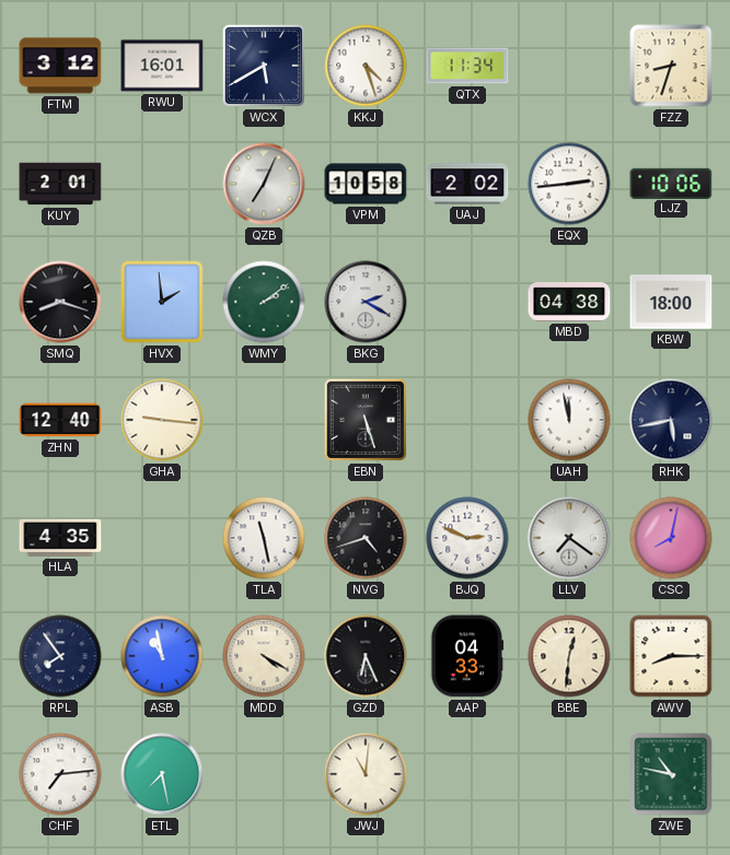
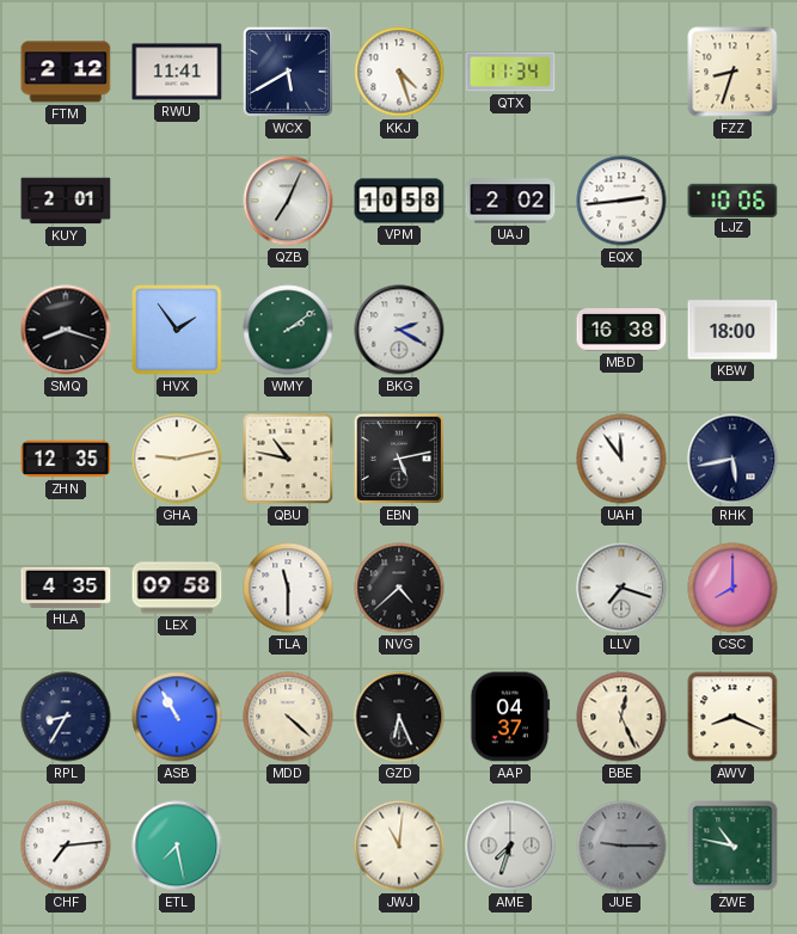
FTM: 3:12 -> 2:12 (66, 72)
RWU: 16:01 -> 11:41 (177, 72)
HVX: 1:59 -> 1:54 (177, 330)
MBD: 04:38 -> 16:38 (621, 330)
ZHN: 12:40 -> 12:35 (66, 459)
GHA: 9:16 -> 9:13 (177, 459)
QBU: none -> 10:47 (288, 459)
EBN: 5:27 -> 5:13 (399, 459)
UAH: 11:58 -> 11:54 (621, 459)
LEX: none -> 09:58 (177, 588)
TLA: 11:28 -> 11:30 (288, 588)
NVG: 4:42 -> 4:38 (399, 588)
BJQ: 2:49 -> none (467, 538)
LLV: 7:21 -> 7:18 (621, 588)
CSC: 8:02 -> 8:00 (732, 588)
RPL: 7:54 -> 8:35 (66, 717)
ASB: 10:58 -> 10:55 (177, 717)
MDD: 4:20 -> 4:22 (288, 717)
AAP: 04:33 -> 04:37 (510, 717)
BBE: 12:31 -> 12:26 (621, 717)
AWV: 8:15 -> 8:19 (732, 717)
AME: none -> 7:33 (510, 846)
JUE: none -> 9:15 (621, 846)
